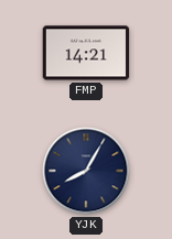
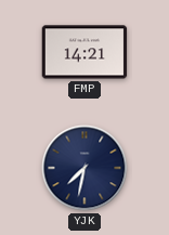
YJK: 8:05 -> 7:32 (84, 168)
